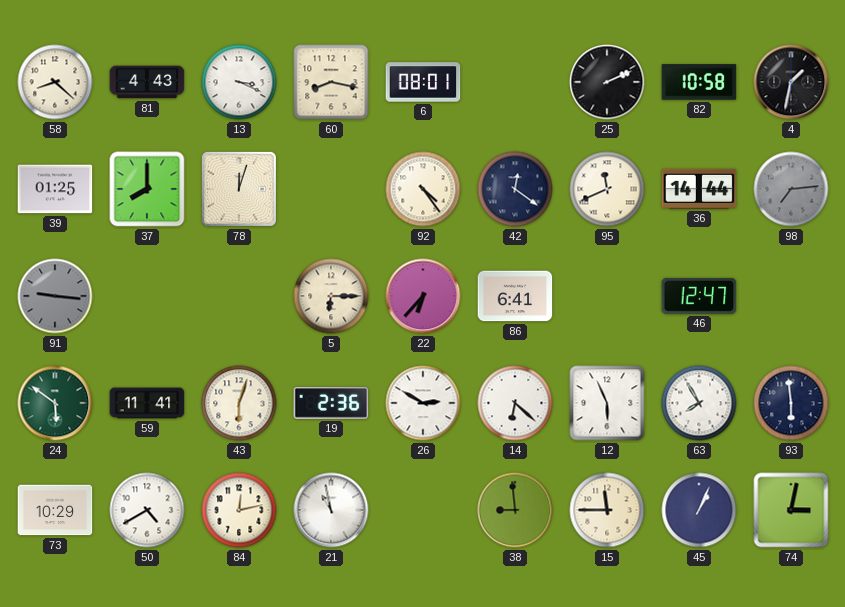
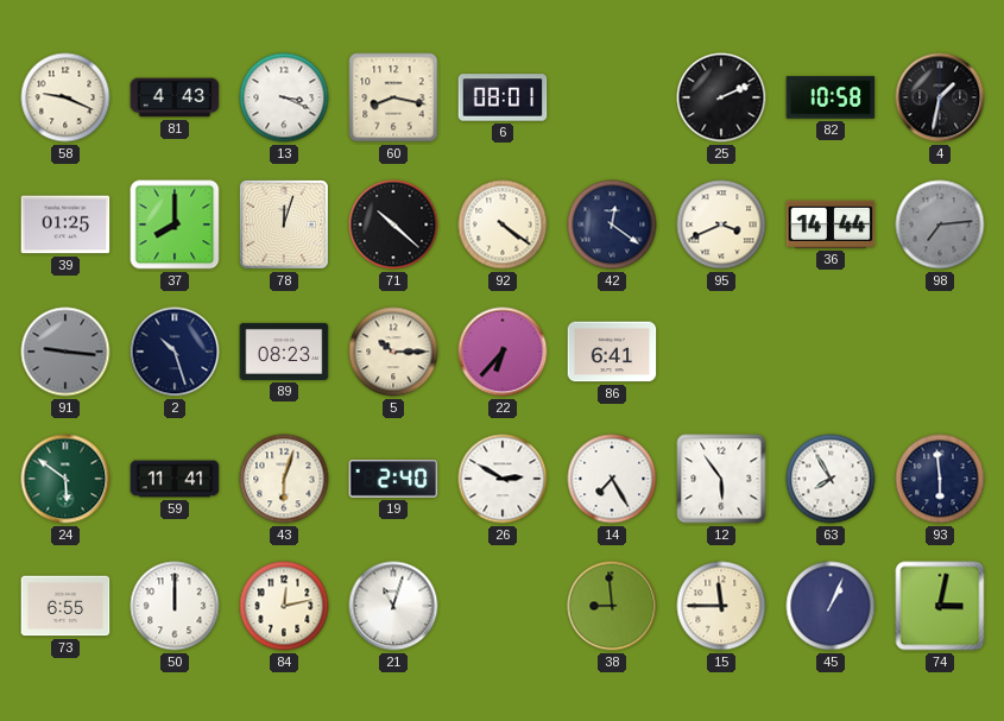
58: 8:22 -> 9:19 (65, 97)
71: none -> 10:22 (393, 224)
92: 4:24 -> 4:21 (503, 224)
95: 11:41 -> 3:41 (721, 224)
2: none -> 10:27 (175, 352)
89: none -> 08:23 (284, 352)
5: 6:15 -> 10:15 (393, 352)
46: 12:47 -> none (699, 296)
19: 2:36 -> 2:40 (393, 480)
14: 6:22 -> 7:25 (612, 479)
12: 5:56 -> 5:54 (721, 479)
73: 10:29 -> 6:55 (65, 606)
50: 4:40 -> 12:00 (175, 606)
21: 10:58 -> 11:03 (393, 606)
